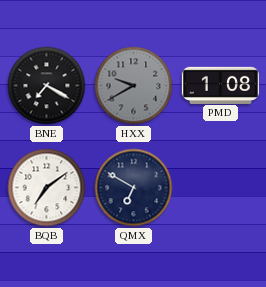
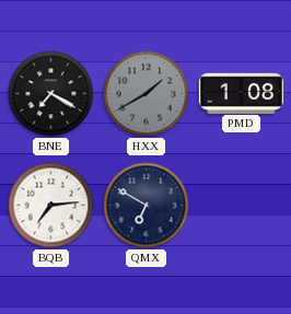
HXX: 9:40 -> 1:40 (147, 94)
BQB: 7:09 -> 7:14 (51, 206)
